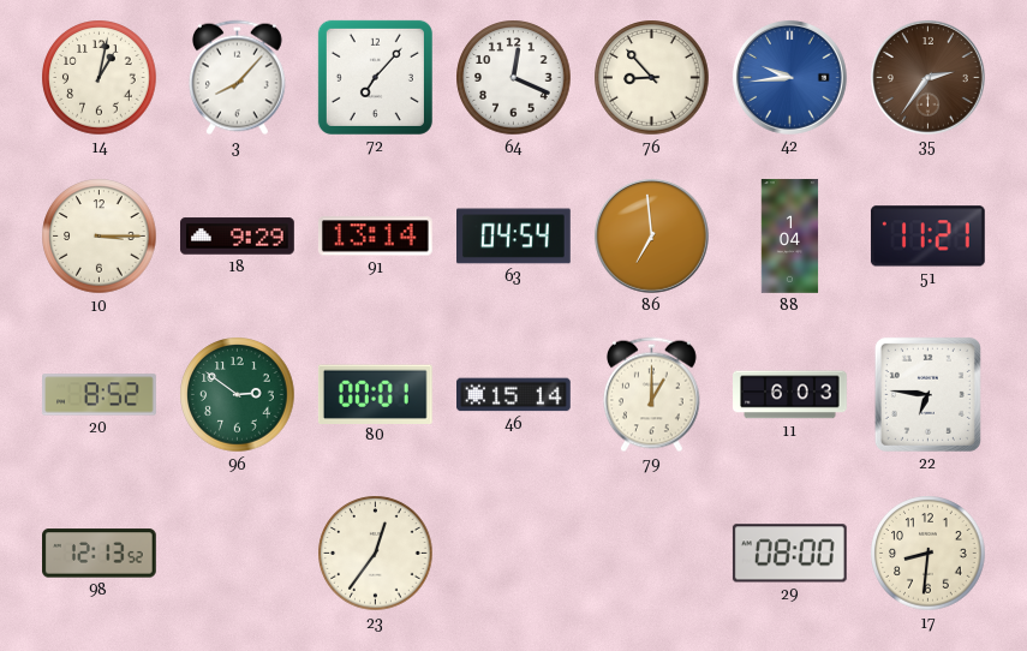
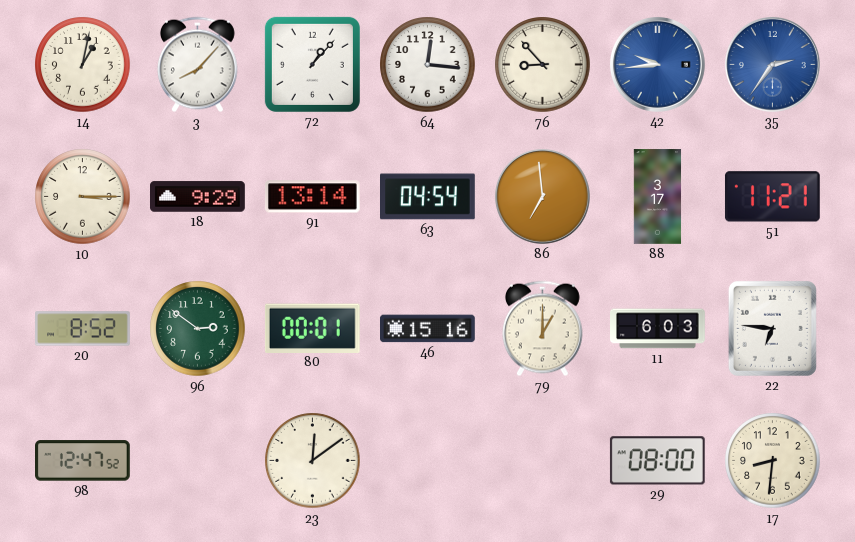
72: 7:07 -> 1:07 (312, 64)
64: 12:19 -> 12:16 (428, 65)
35 dial: brown -> blue (773, 65)
88: 1:04 -> 3:17 (658, 197)
46: 15:14 -> 15:16 (428, 329)
98: 12:13 -> 12:47 (83, 461)
23: 12:36 -> 12:09 (313, 461)
